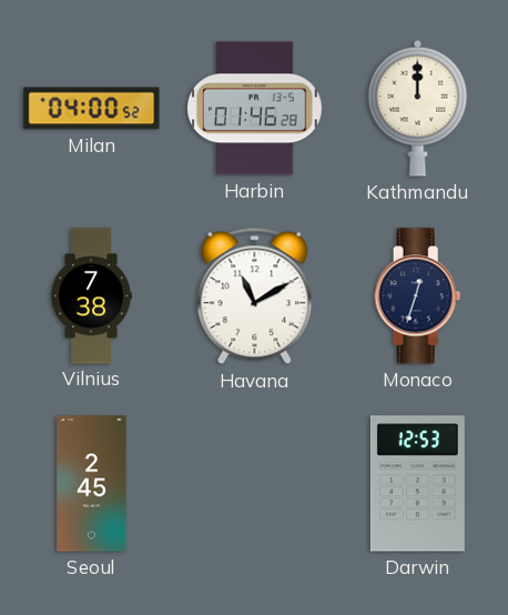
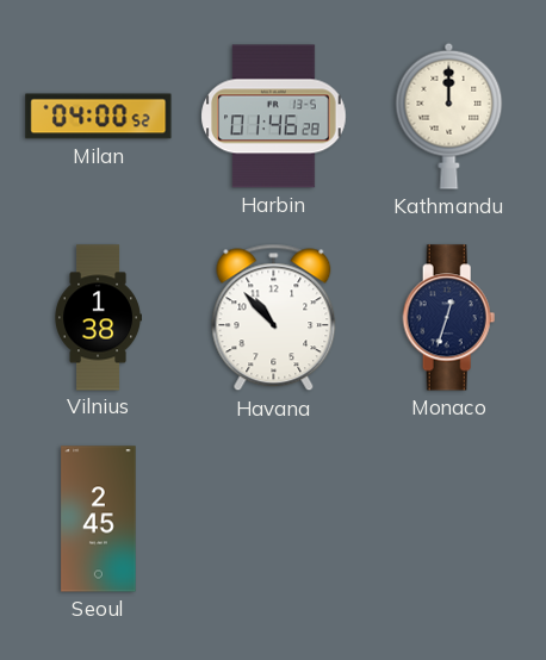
Vilnius: 7:38 -> 1:38 (99, 318)
Havana: 11:10 -> 10:53 (274, 318)
Darwin: 12:53 -> none (417, 484)
